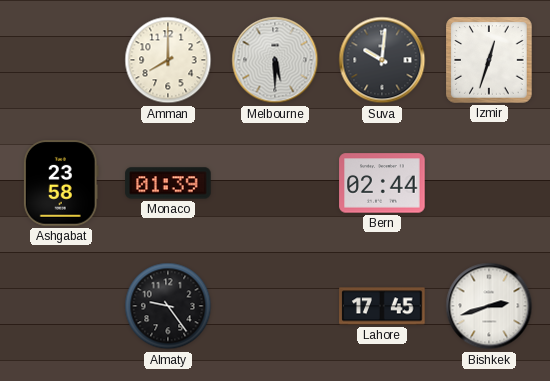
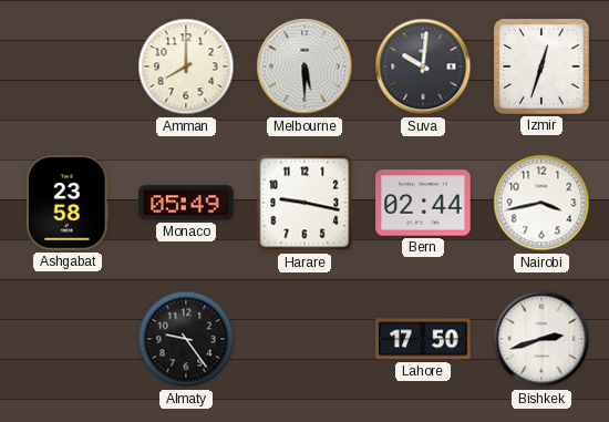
Monaco: 01:39 -> 05:49 (186, 203)
Harare: none -> 9:17 (304, 203)
Nairobi: none -> 3:43 (541, 203)
Lahore: 17:45 -> 17:50 (423, 339)
